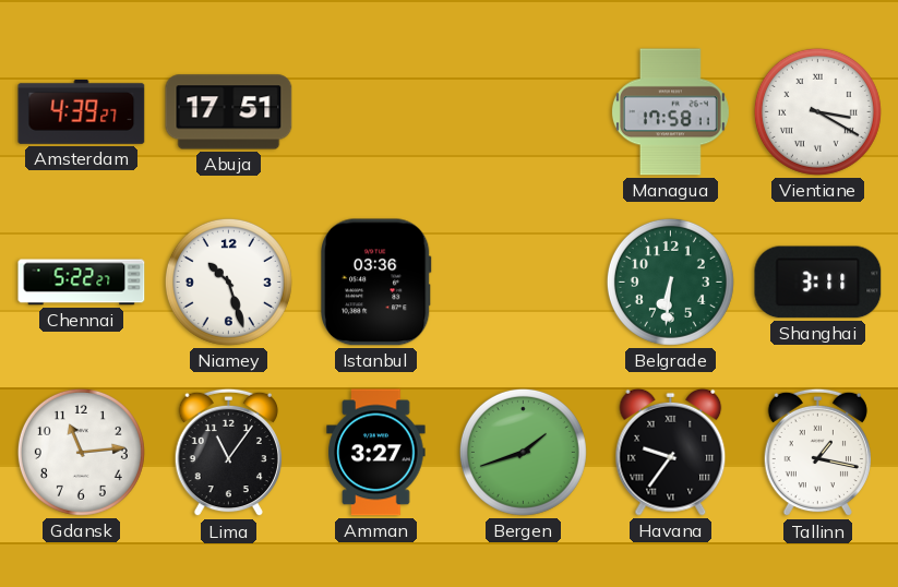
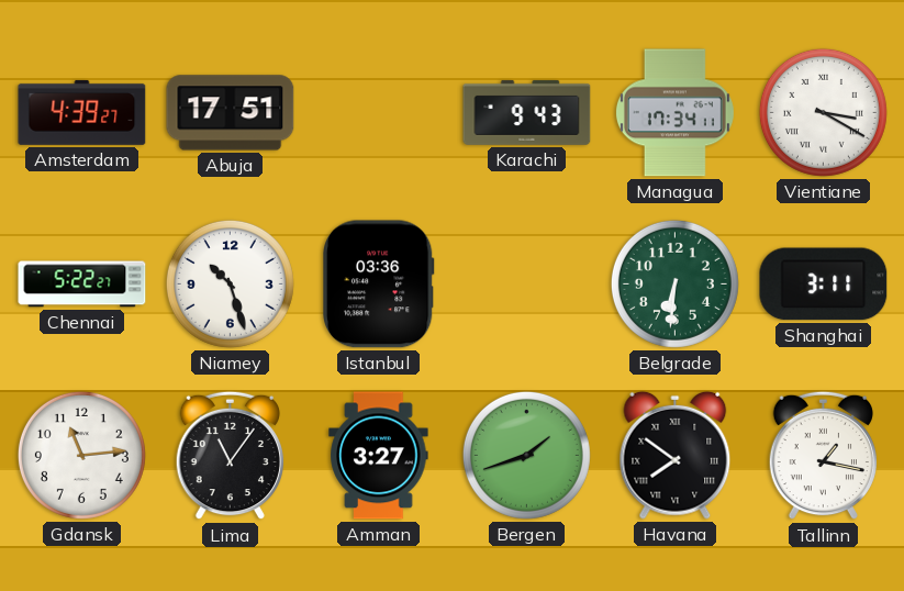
Karachi: none -> 9:43 (527, 112)
Managua: 17:58 -> 17:34 (674, 113)
Havana: 9:36 -> 7:51 (676, 455)
